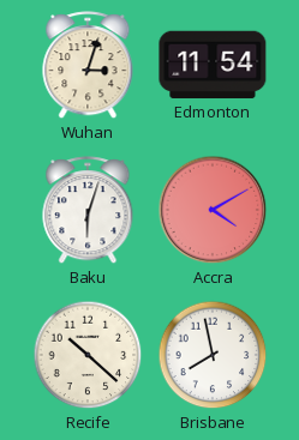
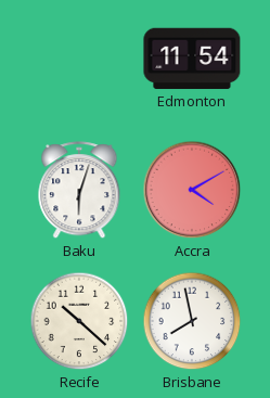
Wuhan: 3:03 -> none (88, 66)
